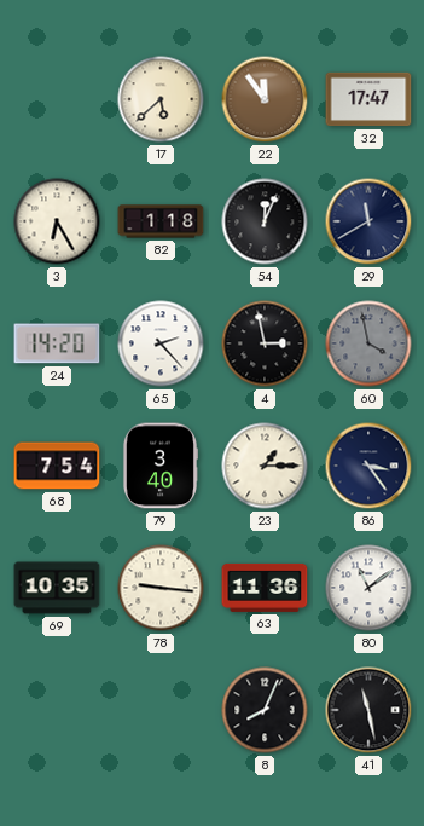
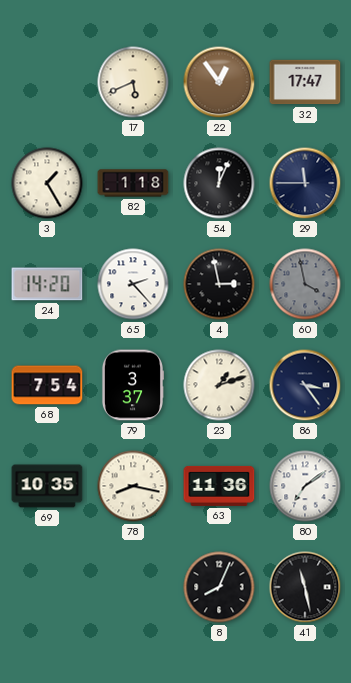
17: 5:38 -> 5:41 (133, 82)
22: 11:54 -> 12:54 (219, 82)
3: 6:25 -> 1:25 (47, 183)
29: 11:40 -> 11:45 (305, 183)
79: 3:40 -> 3:37 (132, 385)
23: 1:15 -> 1:12 (219, 385)
78: 9:16 -> 8:17 (133, 486)
80: 11:09 -> 7:09 (305, 486)
